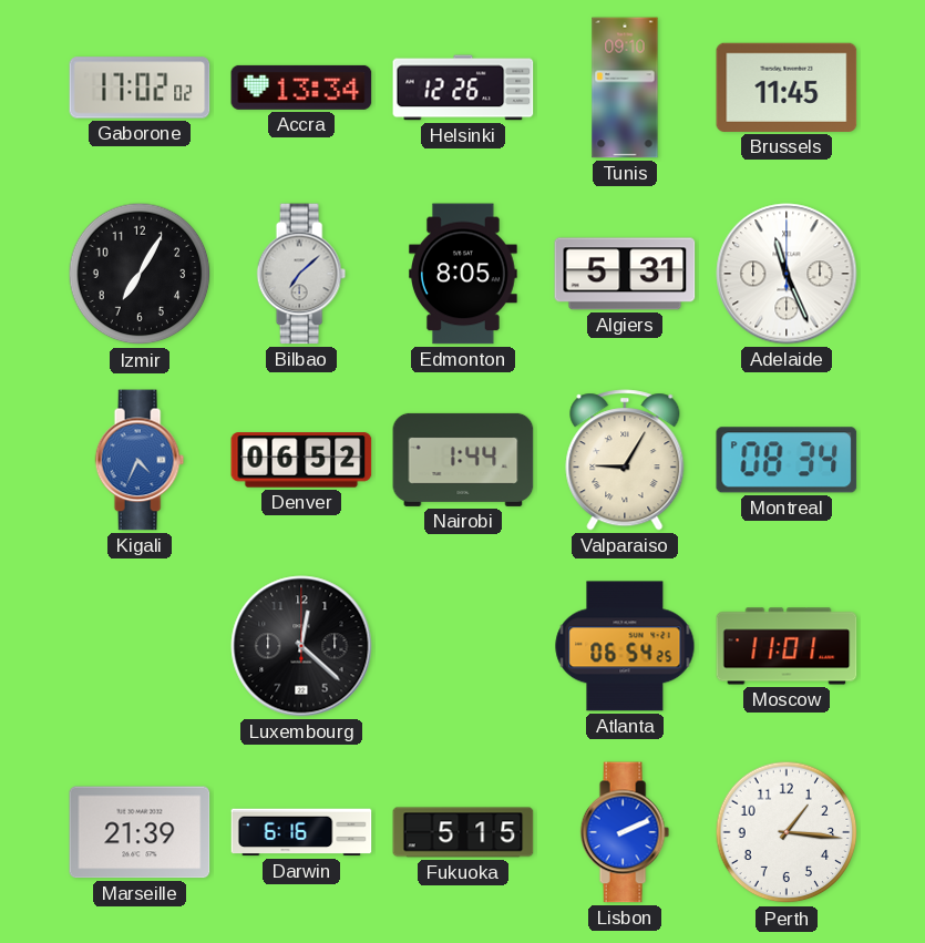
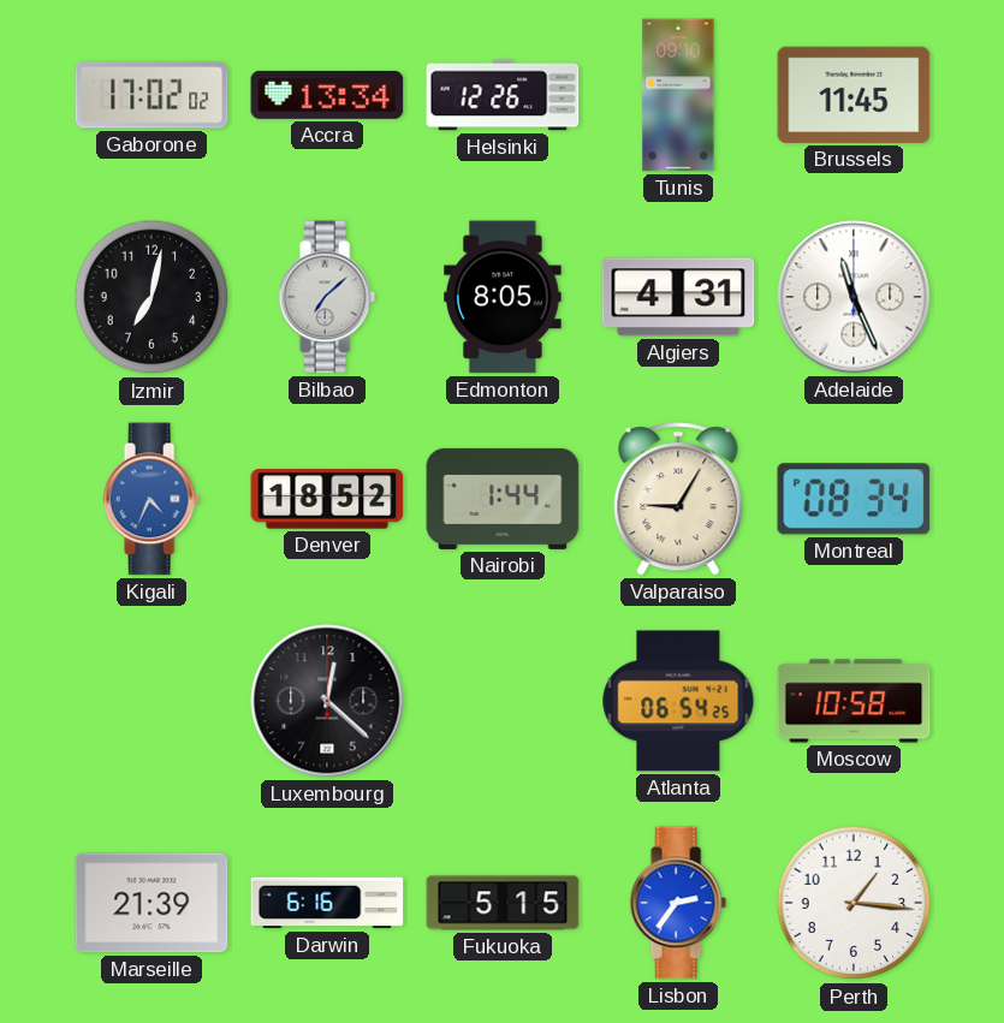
Izmir: 7:05 -> 7:02 (152, 297)
Algiers: 5:31 -> 4:31 (678, 297)
Denver: 06:52 -> 18:52 (327, 499)
Moscow: 11:01 -> 10:58 (854, 701)
Lisbon: 2:11 -> 2:36 (678, 903)
